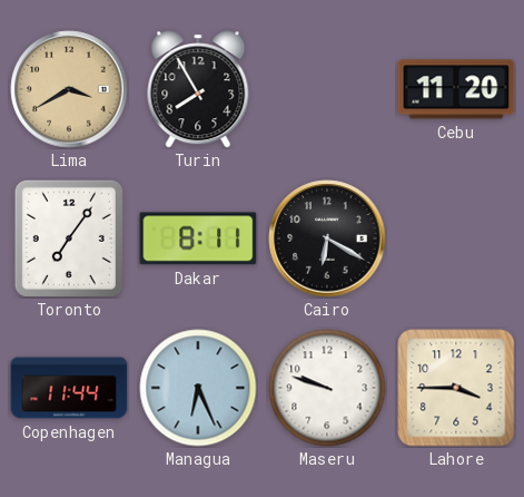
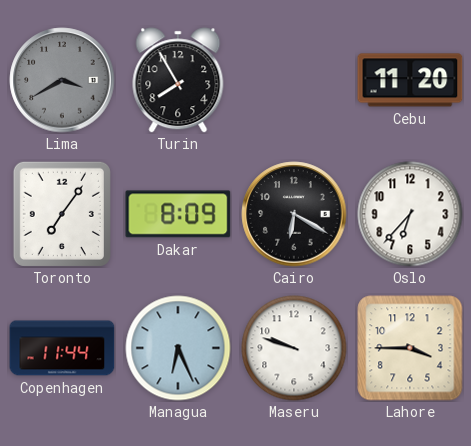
Lima dial: champagne -> grey (62, 80)
Dakar: 8:11 -> 8:09 (178, 214)
Oslo: none -> 6:37 (410, 214)
